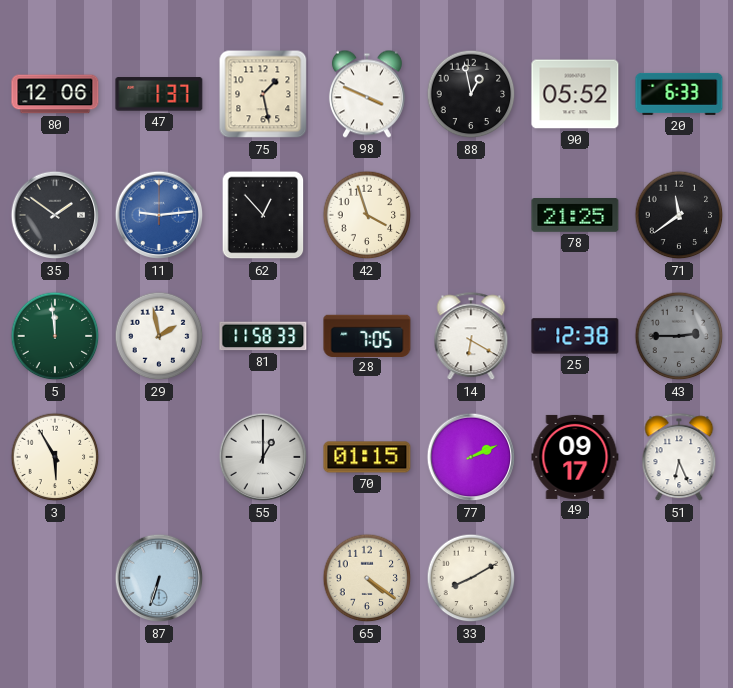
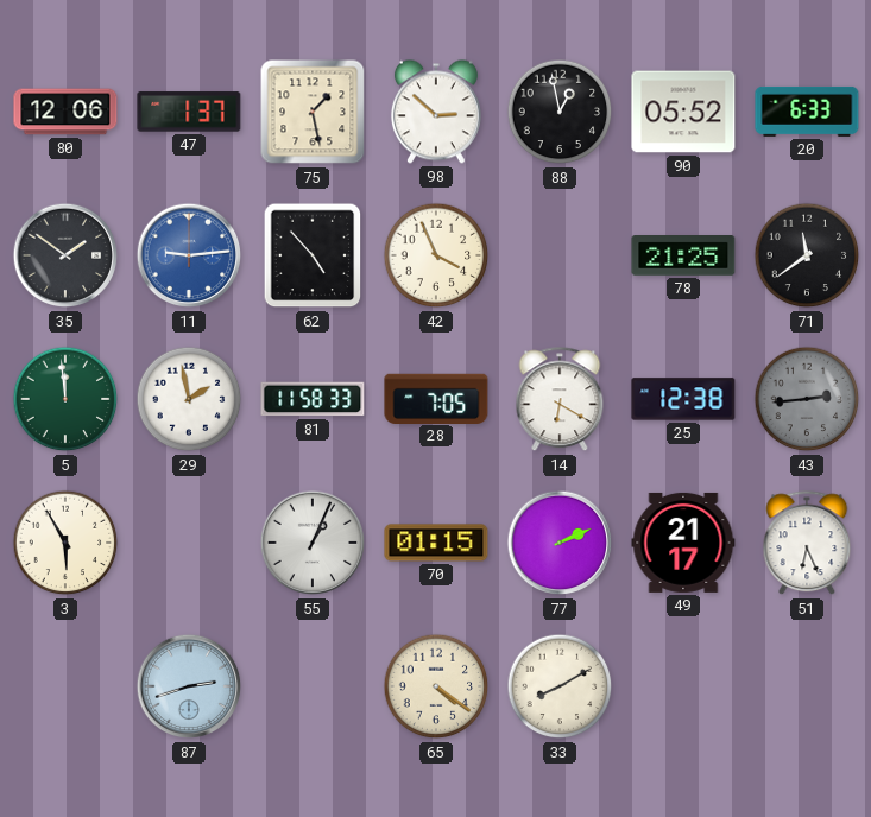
98: 3:49 -> 2:52 (436, 112)
62: 12:53 -> 4:53 (313, 255)
42: 3:57 -> 3:56 (436, 255)
43: 2:45 -> 2:44 (807, 399)
55: 1:00 -> 1:04 (313, 543)
49: 09:17 -> 21:17 (683, 543)
87: 6:33 -> 2:42 (189, 686)
